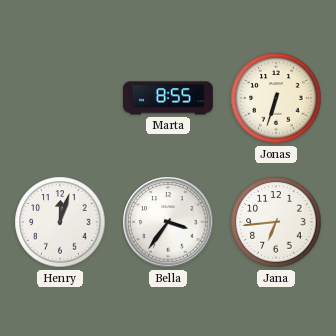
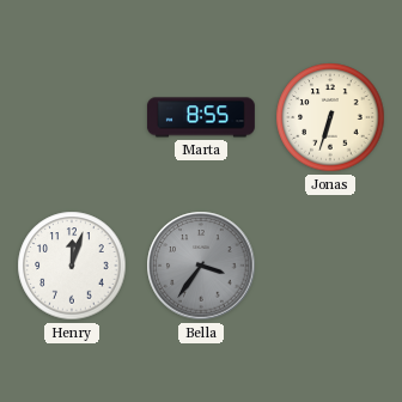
Bella dial: white -> grey (201, 266)
Jana: 6:44 -> none (276, 222)
